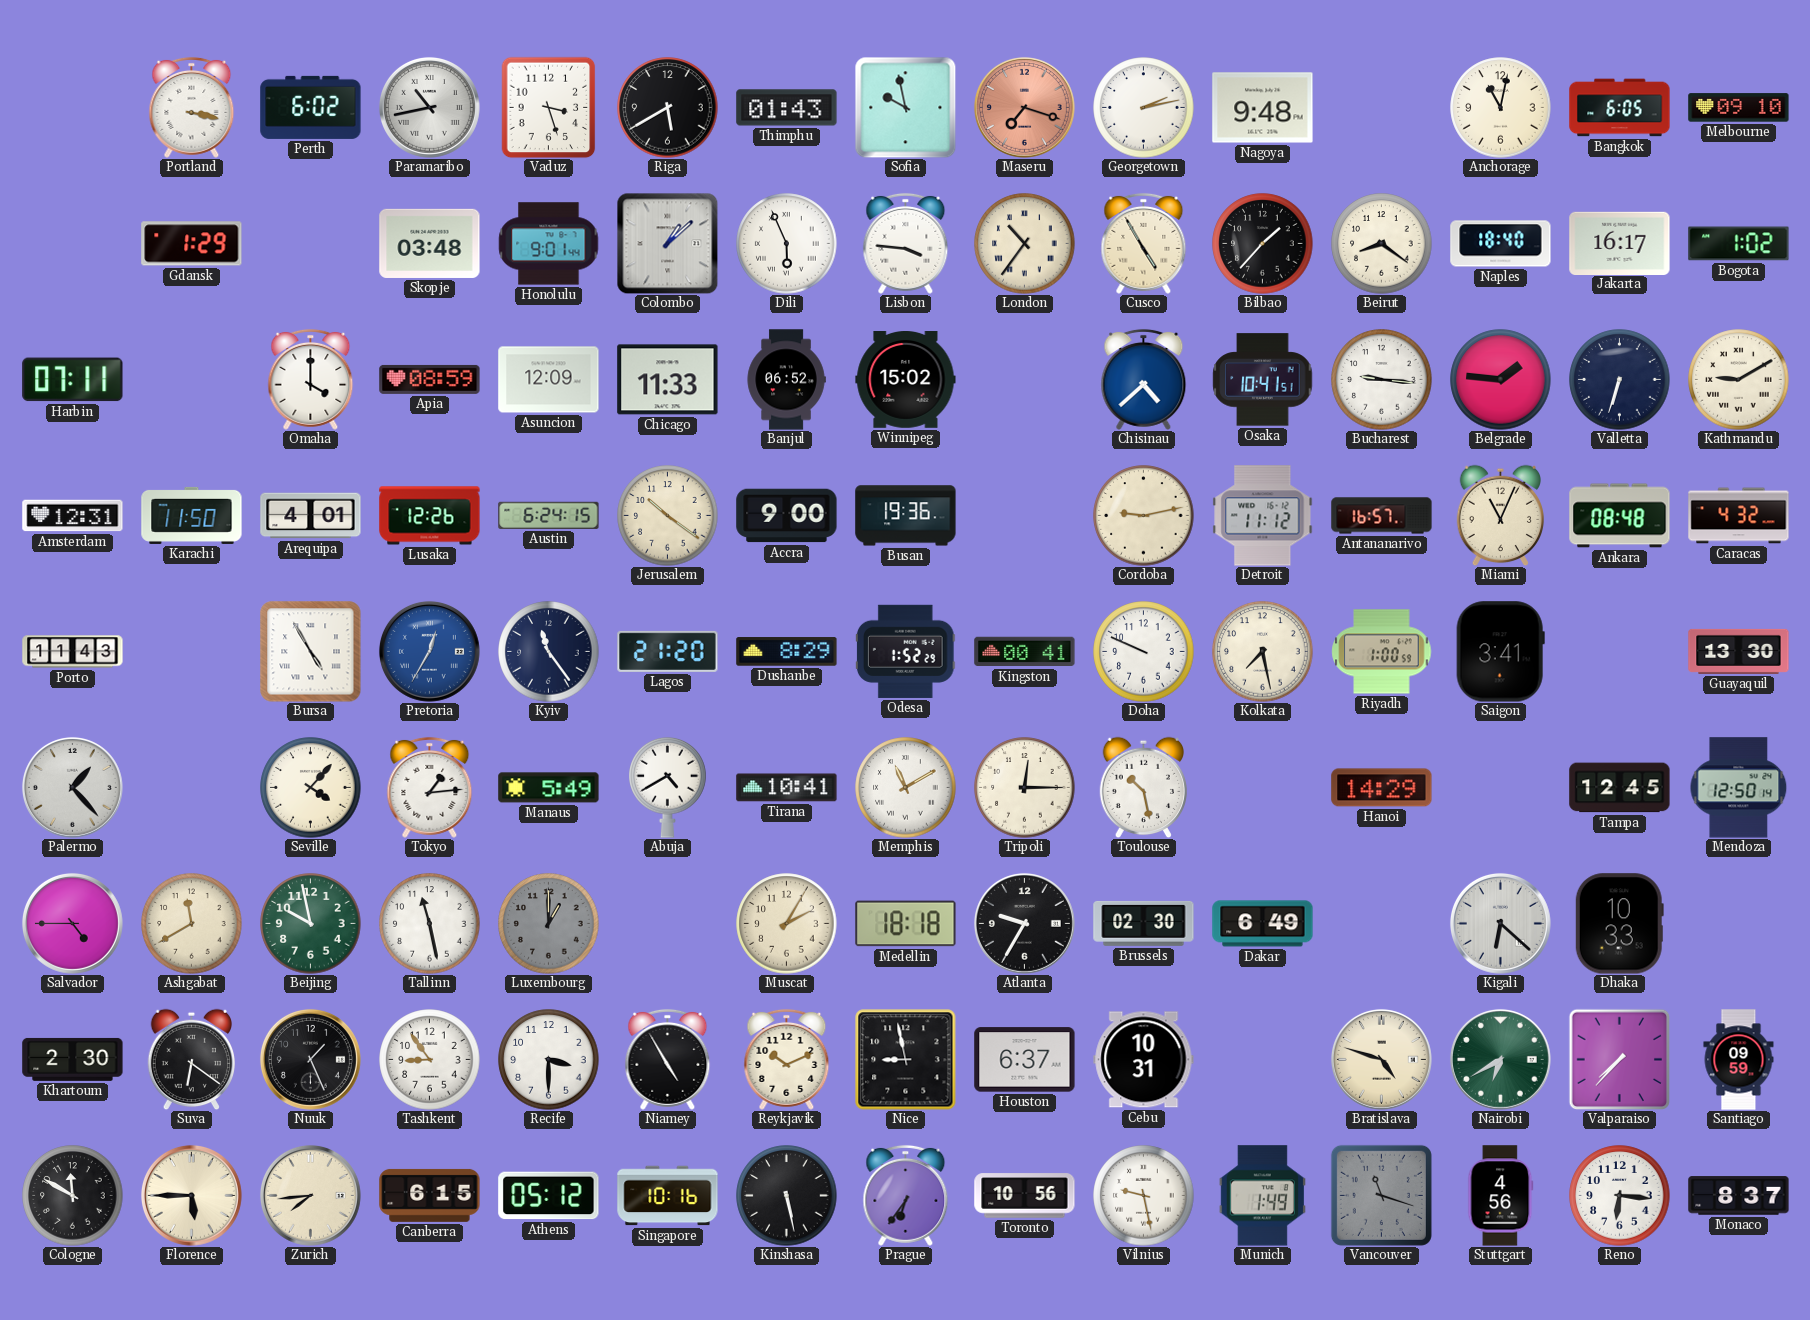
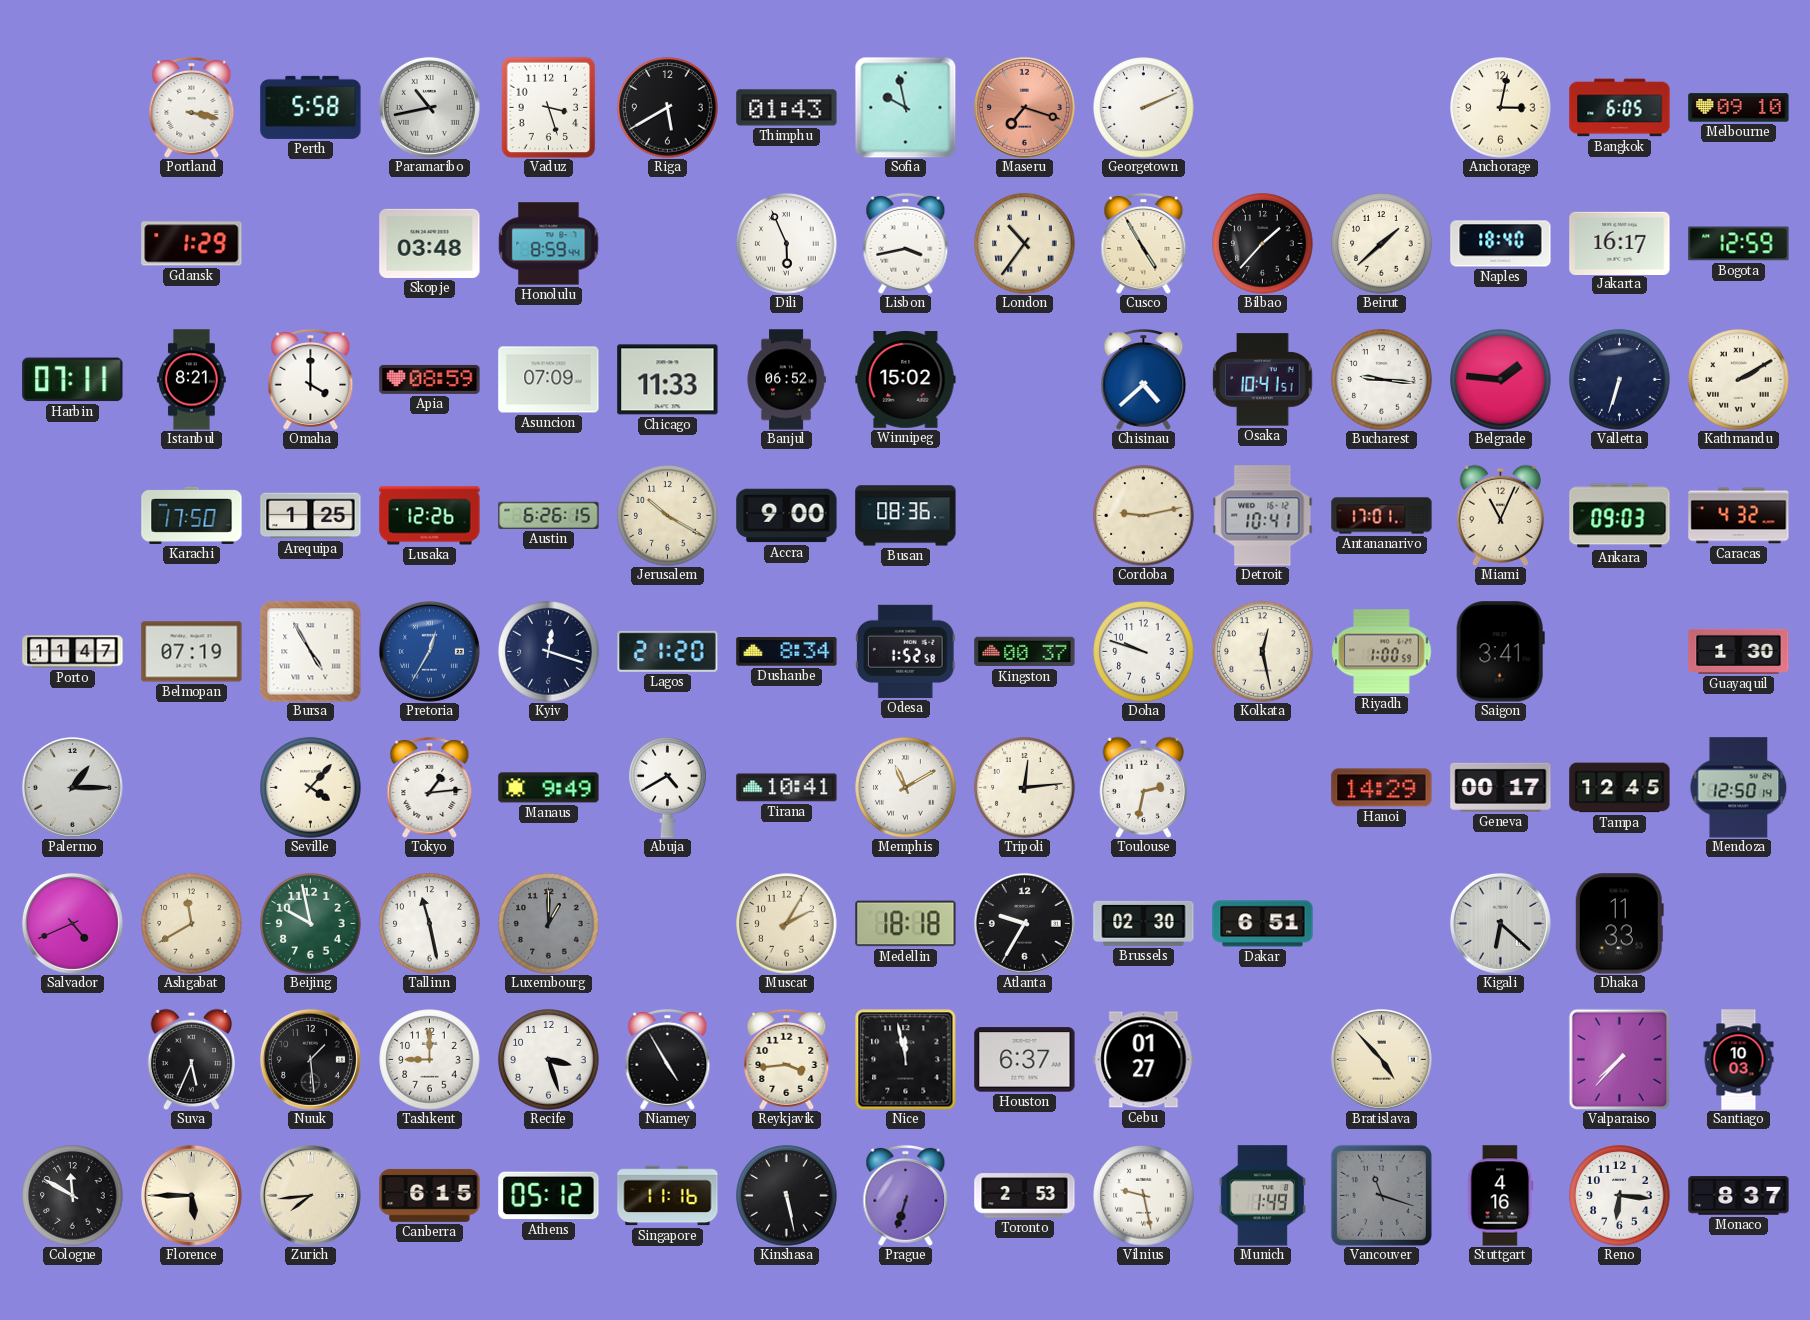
Perth: 6:02 -> 5:58 (311, 107)
Georgetown: 2:13 -> 2:11 (1144, 108)
Nagoya: 9:48 -> none (1263, 108)
Anchorage: 11:02 -> 3:02 (1501, 108)
Honolulu: 9:01 -> 8:59 (549, 244)
Colombo: 1:08 -> none (667, 243)
Lisbon: 3:46 -> 3:43 (906, 243)
Beirut: 8:21 -> 1:38 (1382, 244)
Bogota: 1:02 -> 12:59 (1739, 244)
Istanbul: none -> 8:21 (192, 380)
Asuncion: 12:09 -> 07:09 (549, 380)
Kathmandu: 9:10 -> 2:10 (1739, 380)
Amsterdam: 12:31 -> none (73, 516)
Karachi: 11:50 -> 17:50 (192, 515)
Arequipa: 4:01 -> 1:25 (311, 516)
Austin: 6:24 -> 6:26 (549, 515)
Jerusalem: 10:21 -> 10:20 (668, 516)
Busan: 19:36 -> 08:36 (906, 516)
Detroit: 11:12 -> 10:41 (1263, 516)
Antananarivo: 16:57 -> 17:01 (1382, 516)
Ankara: 08:48 -> 09:03 (1620, 516)
Porto: 11:43 -> 11:47 (73, 652)
Belmopan: none -> 07:19 (192, 652)
Kyiv: 11:24 -> 12:18 (549, 652)
Dushanbe: 8:29 -> 8:34 (787, 652)
Odesa: 1:52:29 -> 1:52:58 (905, 651)
Kingston: 00:41 -> 00:37 (1025, 652)
Doha: 9:49 -> 9:48 (1144, 652)
Kolkata: 7:28 -> 12:28 (1263, 652)
Guayaquil: 13:30 -> 1:30 (1739, 651)
Palermo: 1:23 -> 1:15 (72, 787)
Manaus: 5:49 -> 9:49 (549, 788)
Tripoli: 12:15 -> 12:14 (1025, 788)
Toulouse: 10:28 -> 2:32 (1143, 787)
Geneva: none -> 00:17 (1501, 787)
Salvador: 4:45 -> 4:41 (72, 923)
Dakar: 6:49 -> 6:51 (1263, 924)
Dhaka: 10:33 -> 11:33 (1619, 924)
Khartoum: 2:30 -> none (73, 1059)
Suva: 6:21 -> 5:34 (191, 1059)
Nuuk: 1:26 -> 1:29 (310, 1059)
Tashkent: 8:54 -> 9:00 (430, 1060)
Recife: 3:30 -> 3:27 (549, 1060)
Reykjavik: 10:11 -> 3:44 (787, 1059)
Nice: 8:58 -> 11:58 (906, 1060)
Cebu: 10:31 -> 01:27 (1144, 1060)
Bratislava: 4:48 -> 4:53 (1381, 1059)
Nairobi: 6:40 -> none (1500, 1059)
Santiago: 09:59 -> 10:03 (1739, 1060)
Singapore: 10:16 -> 11:16 (668, 1196)
Prague: 6:36 -> 6:33 (906, 1195)
Toronto: 10:56 -> 2:53 (1025, 1196)
Stuttgart: 4:56 -> 4:16 (1501, 1196)
